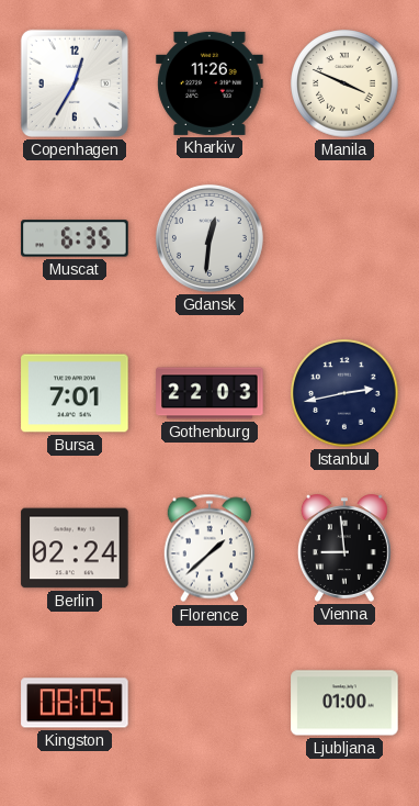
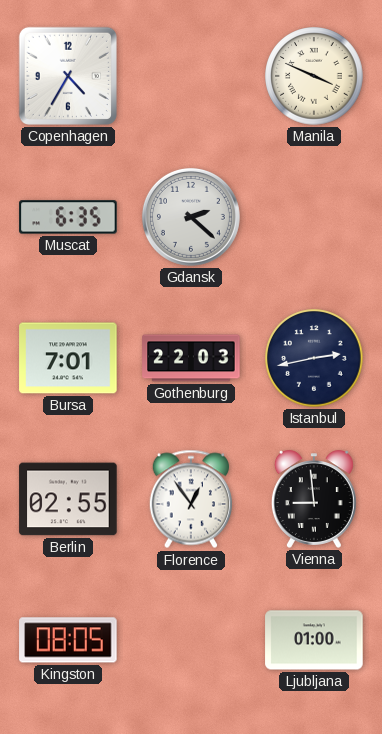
Copenhagen: 12:35 -> 4:35 (68, 76)
Kharkiv: 11:26 -> none (209, 83)
Gdansk: 12:31 -> 2:22 (191, 217)
Berlin: 02:24 -> 02:55 (68, 499)
Florence: 1:38 -> 12:54 (190, 499)
